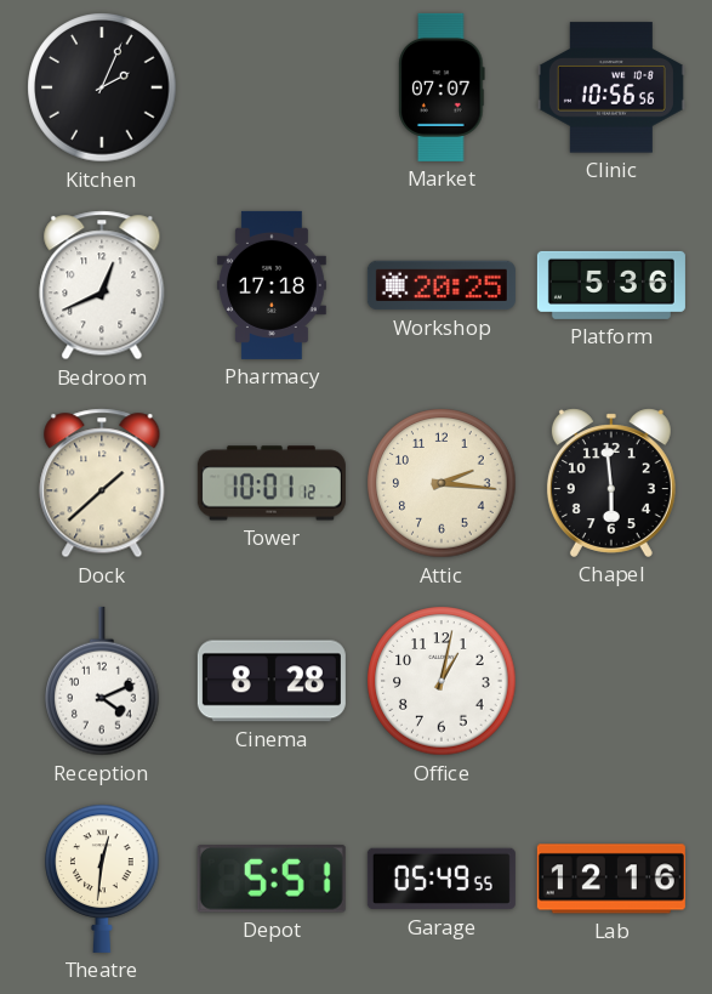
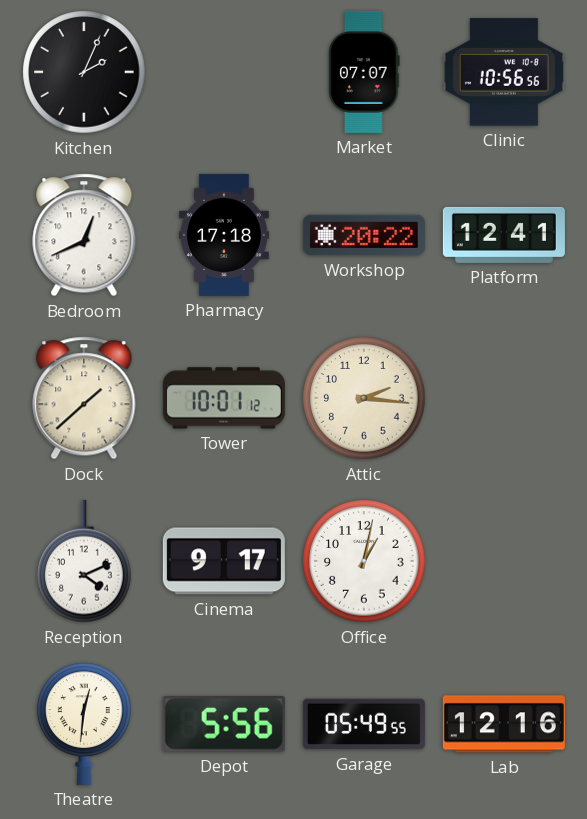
Workshop: 20:25 -> 20:22 (364, 235)
Platform: 5:36 -> 12:41 (504, 235)
Chapel: 5:59 -> none (611, 483)
Cinema: 8:28 -> 9:17 (224, 561)
Depot: 5:51 -> 5:56 (224, 725)
